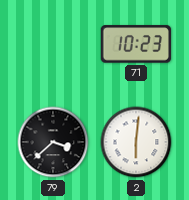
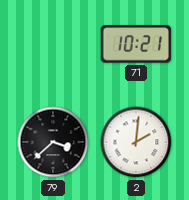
71: 10:23 -> 10:21 (136, 44)
2: 6:01 -> 2:01 (136, 142)
